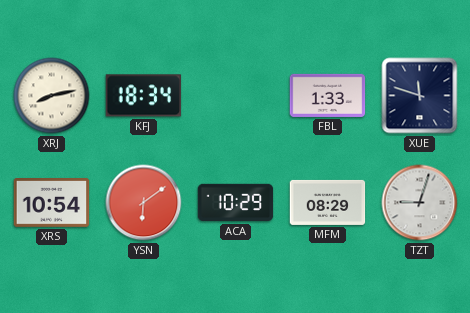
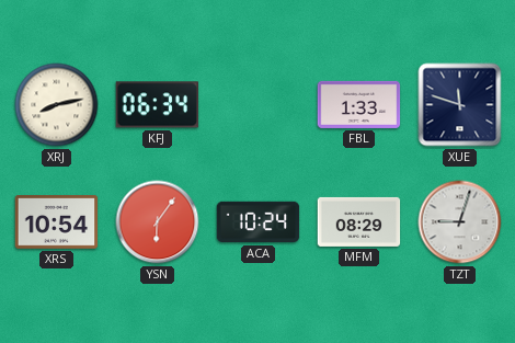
KFJ: 18:34 -> 06:34 (157, 105)
YSN: 6:09 -> 6:06 (158, 222)
ACA: 10:29 -> 10:24 (259, 222)
